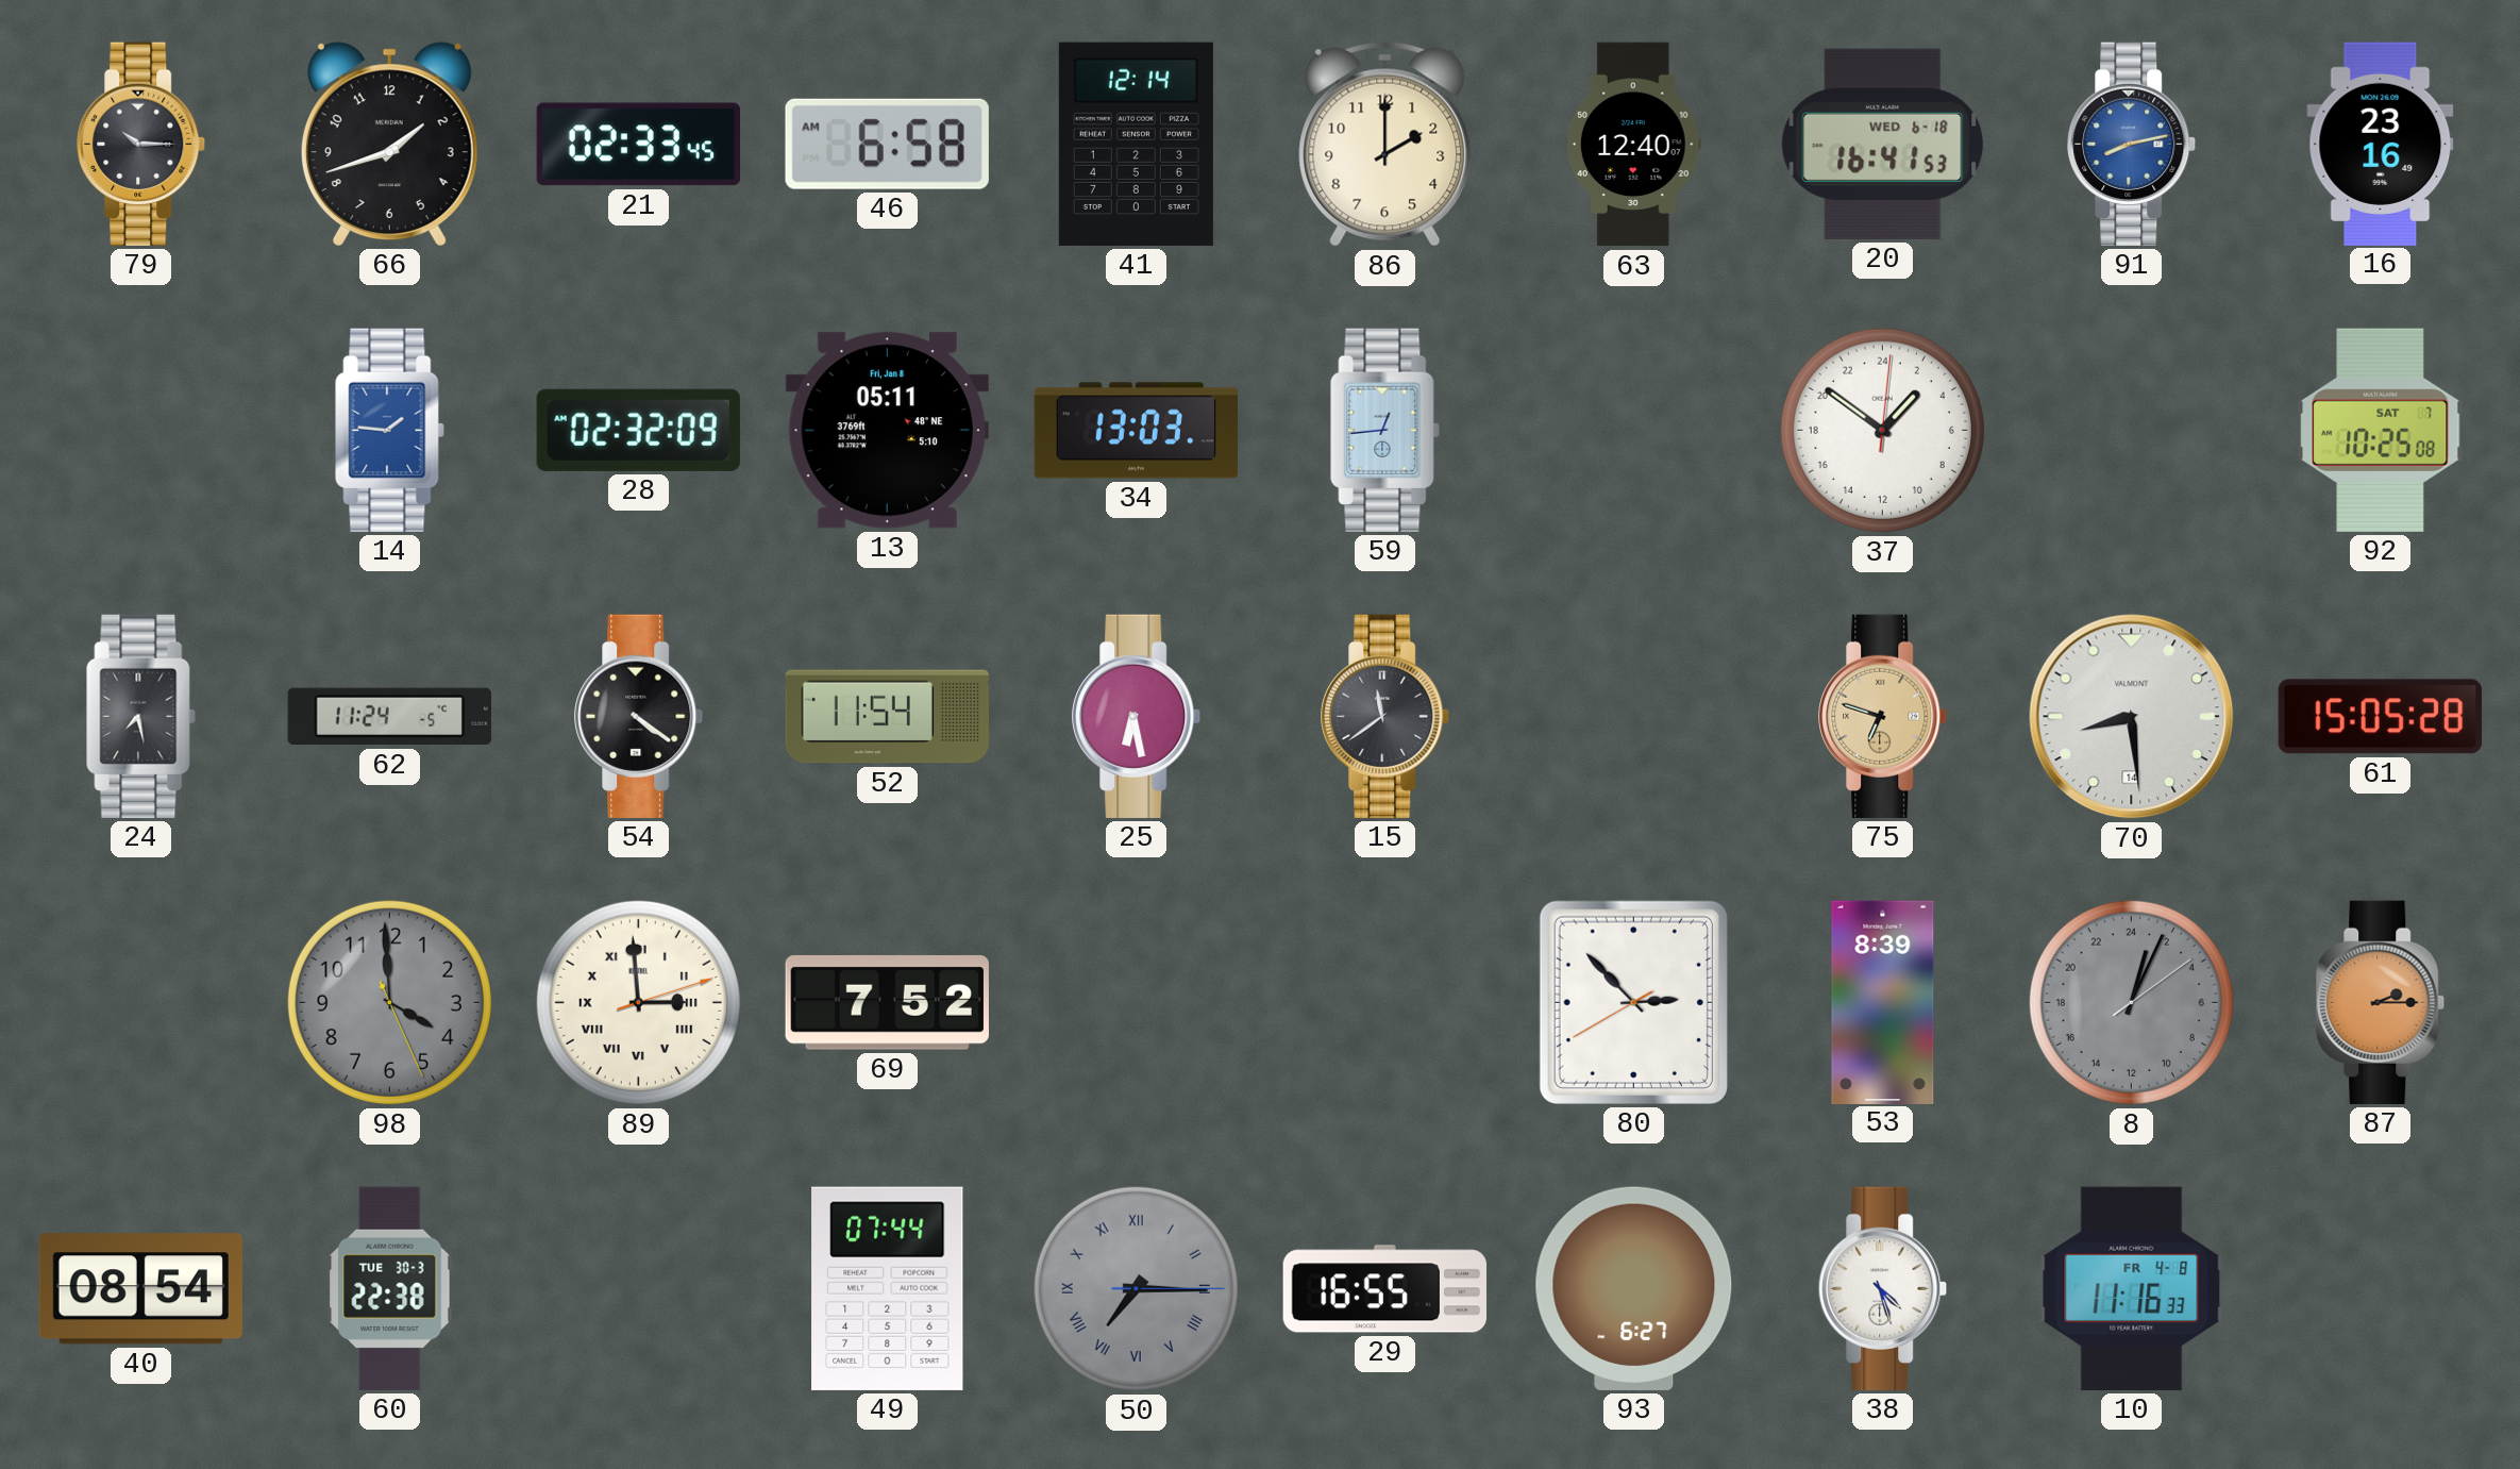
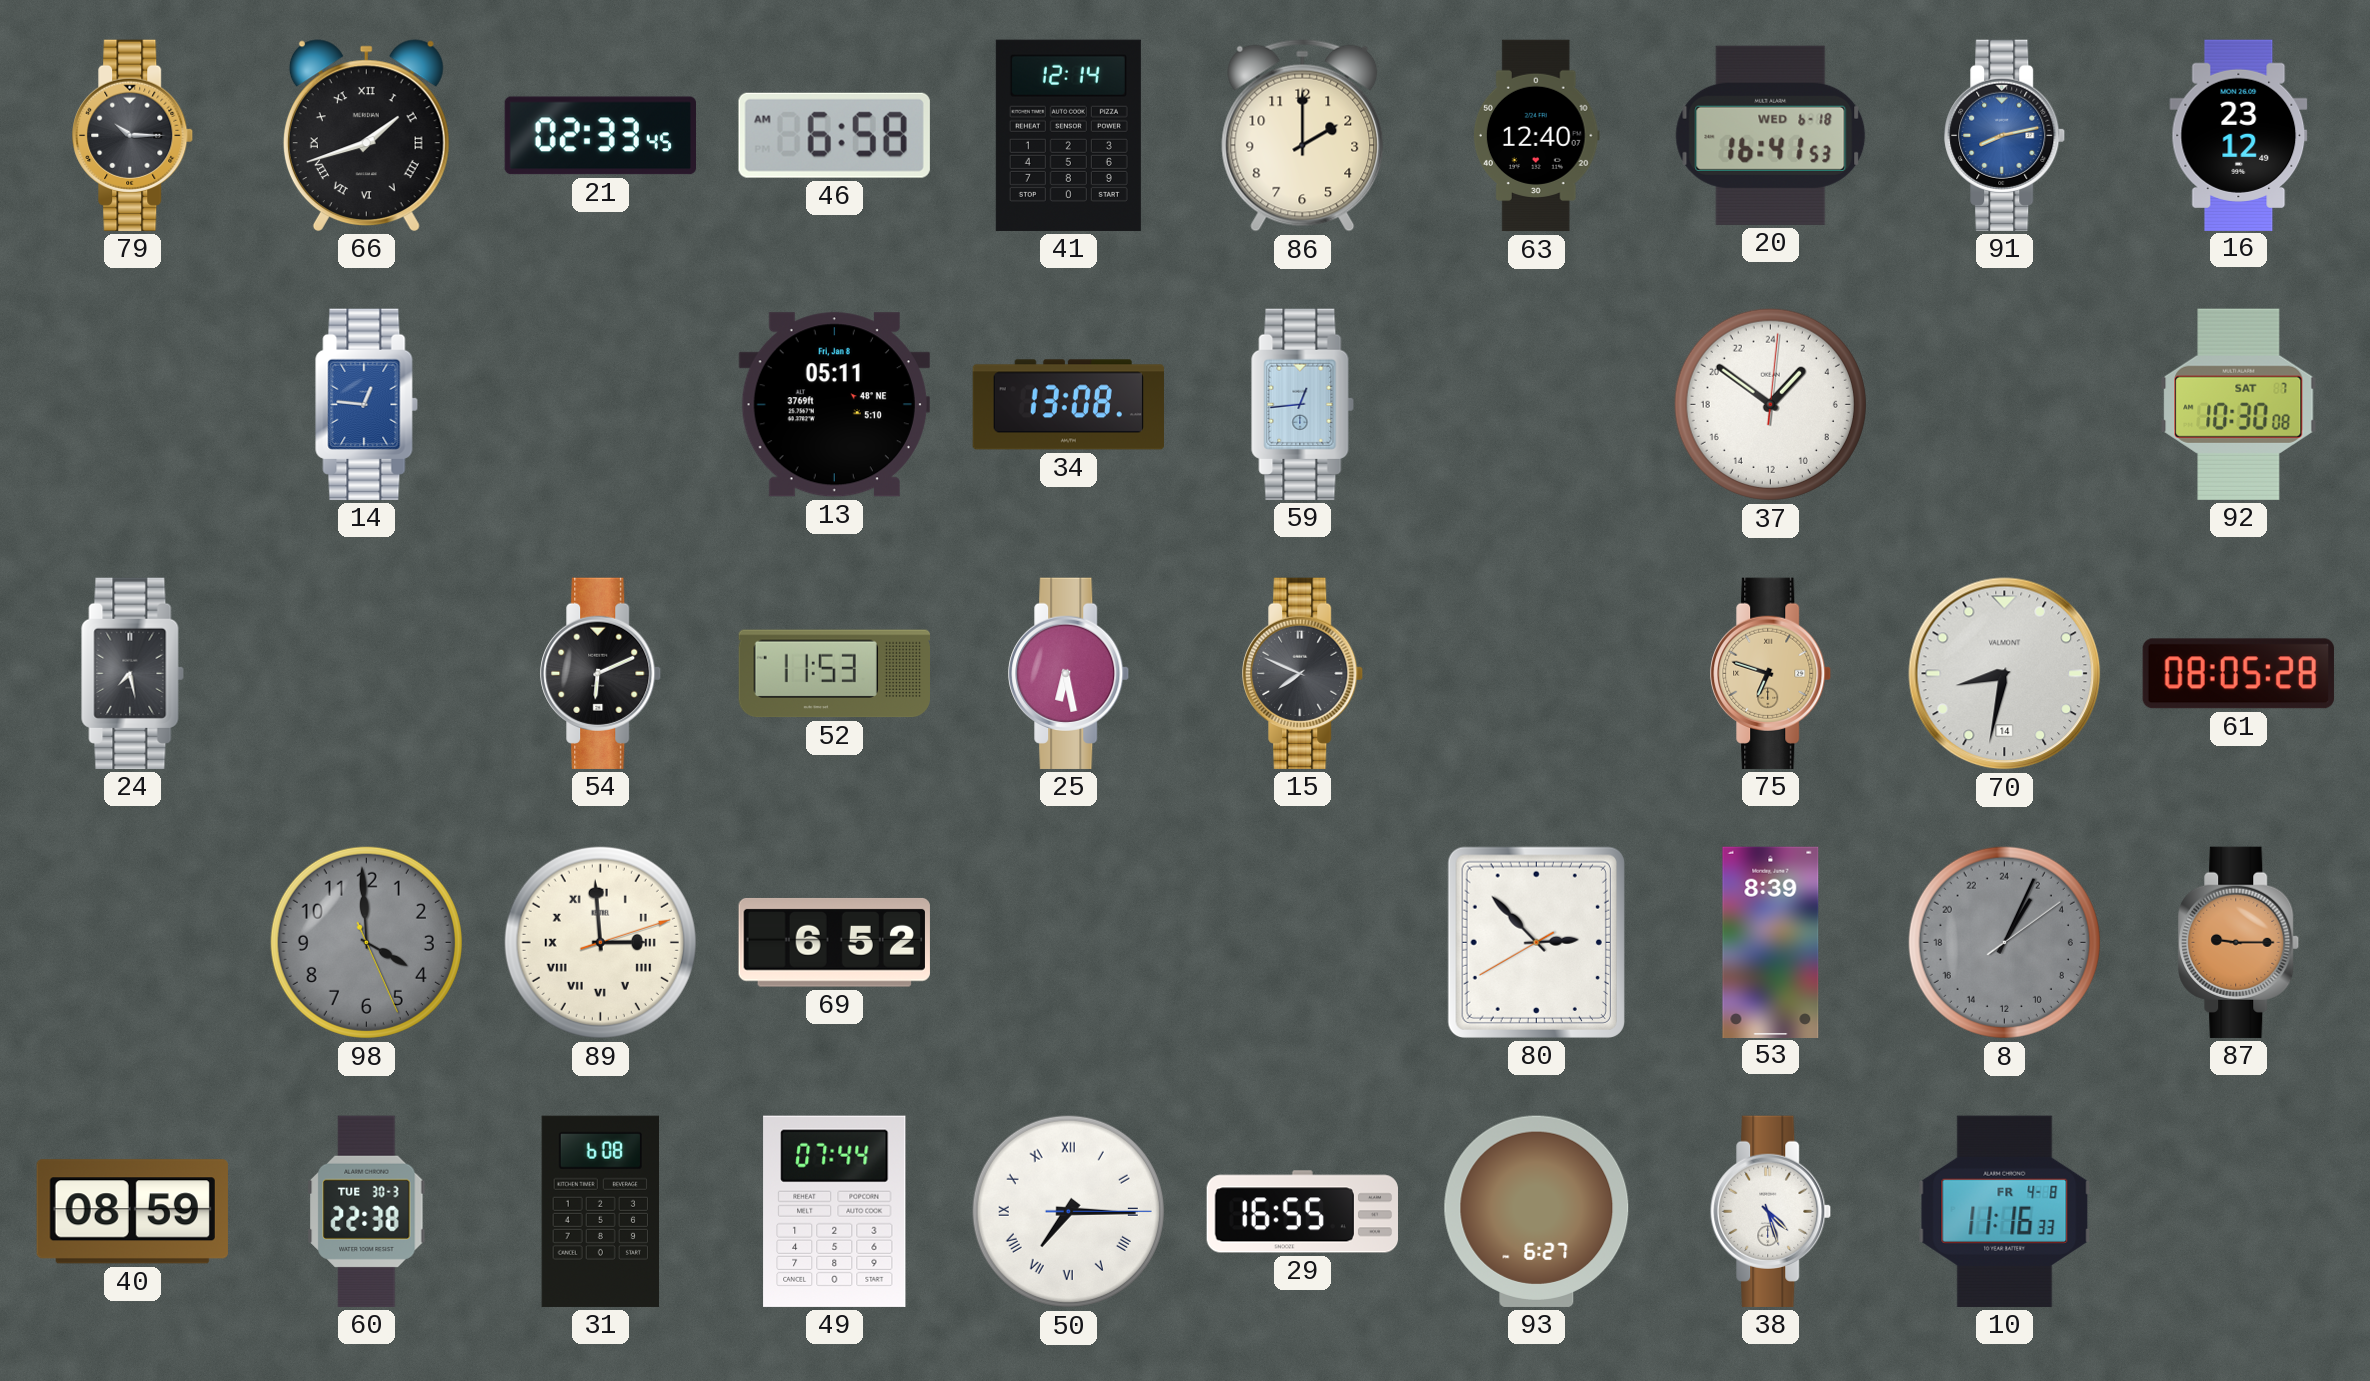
66 numerals: Arabic -> Roman (366, 135)
16: 23:16 -> 23:12 (2239, 135)
14: 1:46 -> 12:46 (367, 404)
28: 02:32 -> none (638, 430)
34: 13:03 -> 13:08 (1068, 405)
92: 10:25 -> 10:30 (2239, 404)
62: 11:24 -> none (389, 717)
54: 4:21 -> 6:11 (601, 673)
52: 11:54 -> 11:53 (834, 674)
15: 11:39 -> 7:49 (1303, 673)
70: 8:29 -> 8:32 (2005, 674)
61: 15:05 -> 08:05 (2238, 674)
69: 7:52 -> 6:52 (834, 942)
8: 1:04 -> 2:04 (2004, 942)
87: 2:15 -> 9:15 (2239, 942)
40: 08:54 -> 08:59 (132, 1212)
31: none -> 6:08 (600, 1211)
50 dial: grey -> white (1068, 1211)
